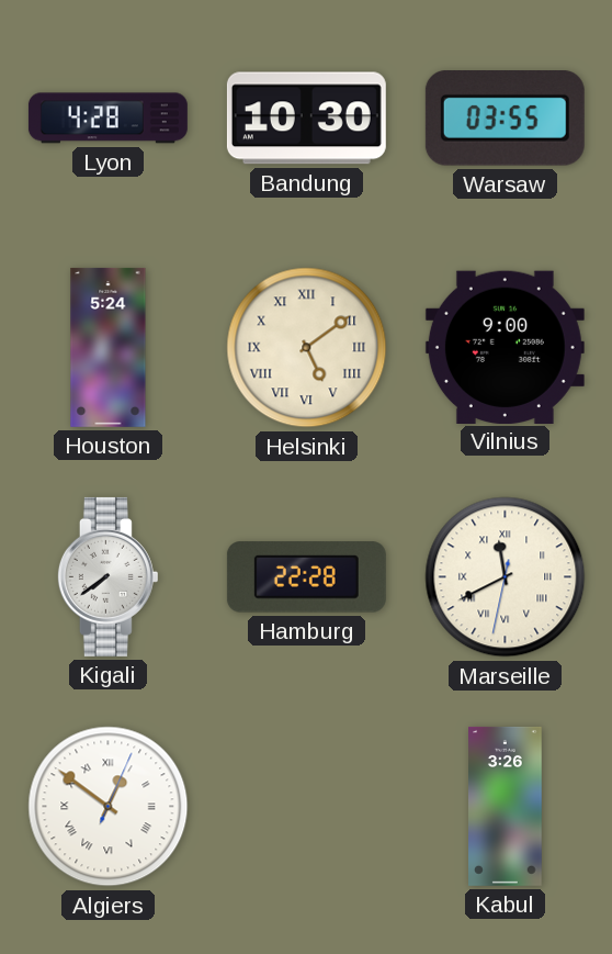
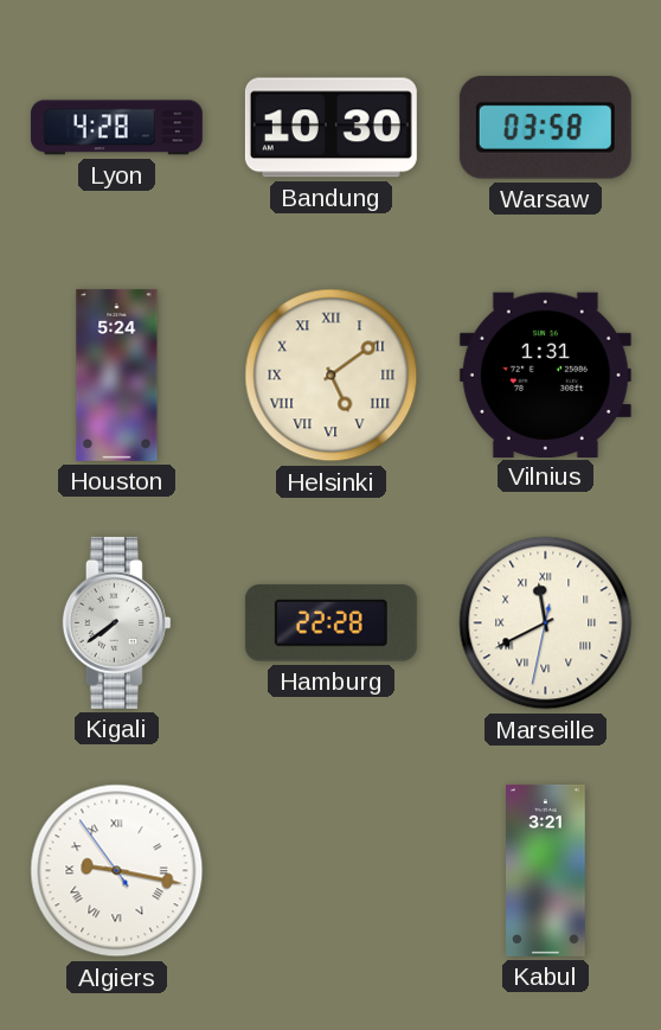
Warsaw: 03:55 -> 03:58 (545, 128)
Vilnius: 9:00 -> 1:31 (545, 375)
Algiers: 12:51 -> 9:16 (117, 871)
Kabul: 3:26 -> 3:21 (546, 870)
